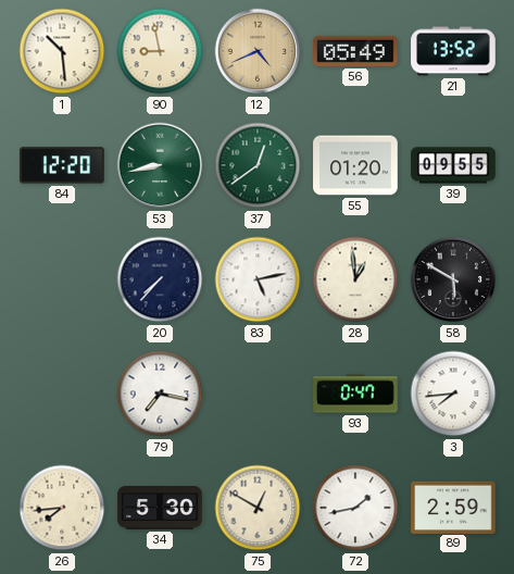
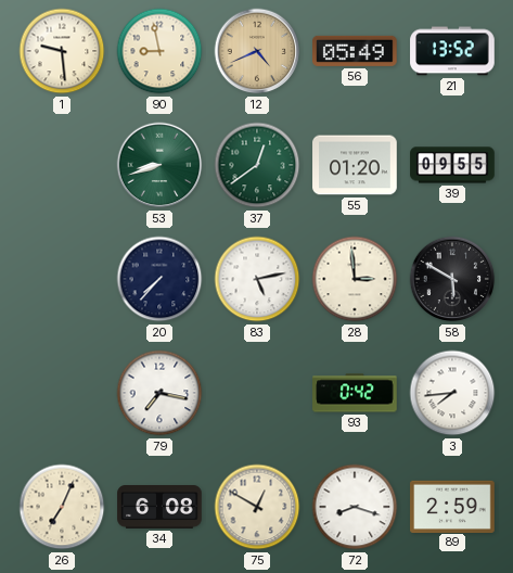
1: 10:29 -> 9:29 (62, 51)
84: 12:20 -> none (62, 165)
53: 8:43 -> 8:42 (159, 165)
28: 12:59 -> 2:59 (355, 279)
93: 0:47 -> 0:42 (355, 393)
26: 7:44 -> 7:04 (62, 507)
34: 5:30 -> 6:08 (159, 508)
72: 1:43 -> 8:18 (355, 507)
